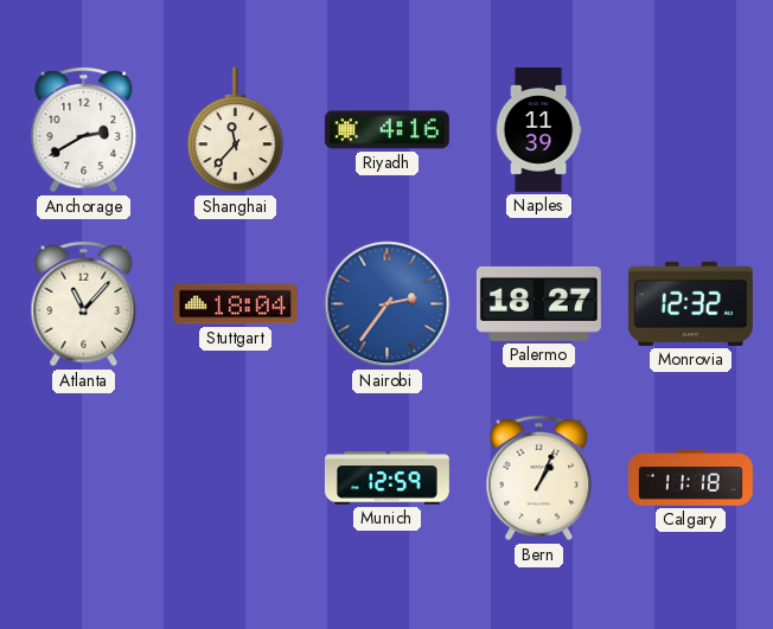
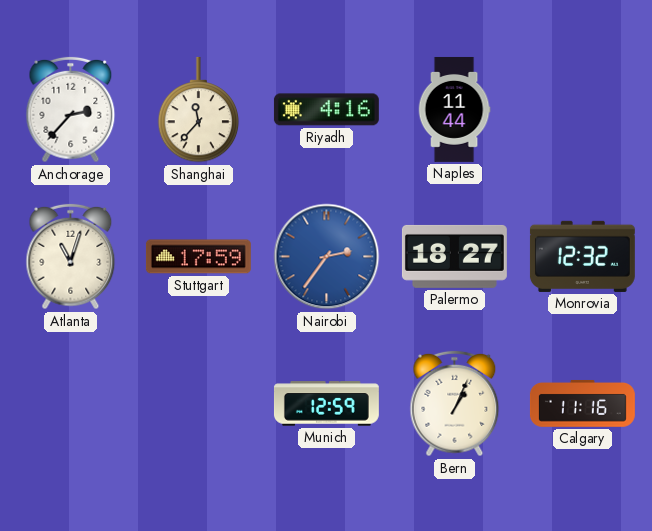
Anchorage: 2:40 -> 2:37 (71, 110)
Naples: 11:39 -> 11:44 (454, 109)
Atlanta: 11:07 -> 11:03 (71, 257)
Stuttgart: 18:04 -> 17:59 (198, 257)
Calgary: 11:18 -> 11:16 (582, 403)
